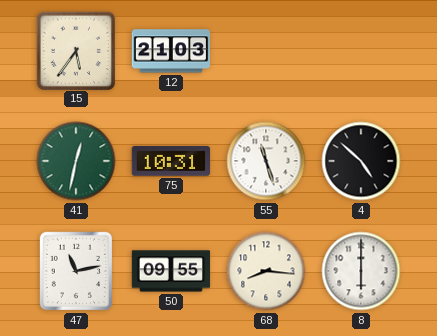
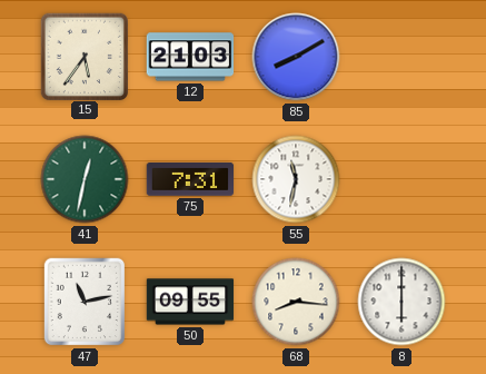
85: none -> 8:10 (296, 57)
75: 10:31 -> 7:31 (190, 179)
55: 11:27 -> 11:32 (296, 179)
4: 4:52 -> none (361, 161)
